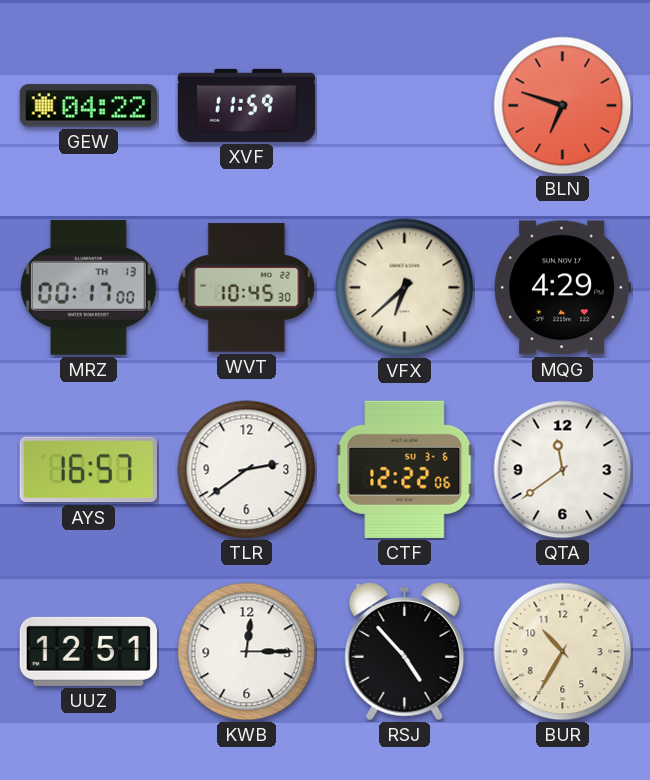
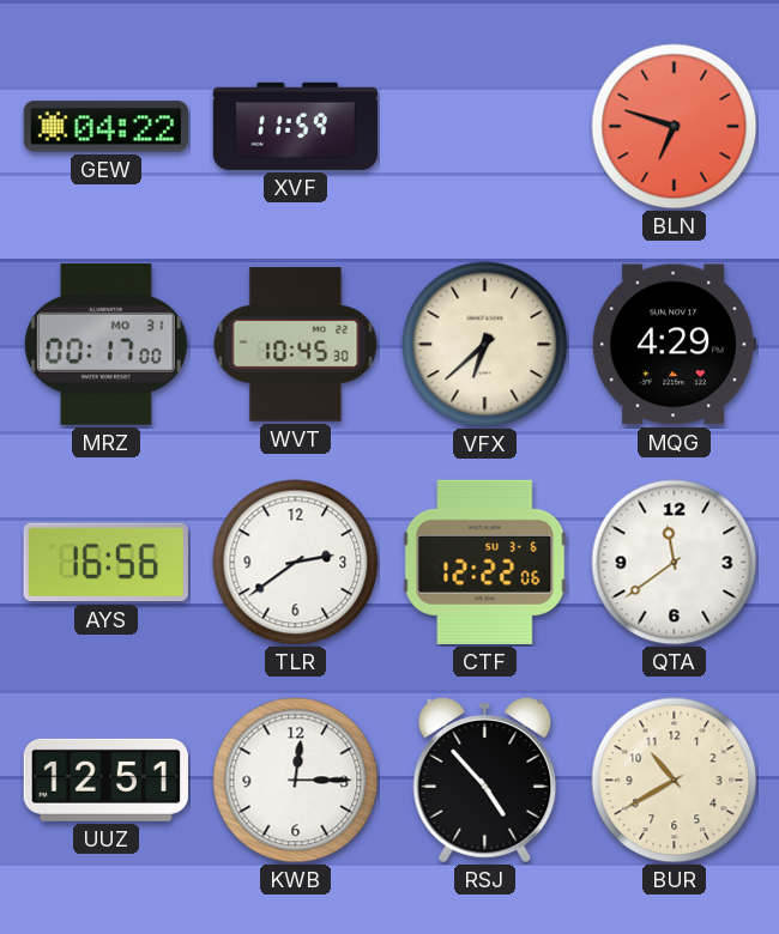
MRZ date: TH 13 -> MO 31 (105, 344)
AYS: 16:57 -> 16:56 (105, 563)
BUR: 10:35 -> 10:40 (675, 781)
